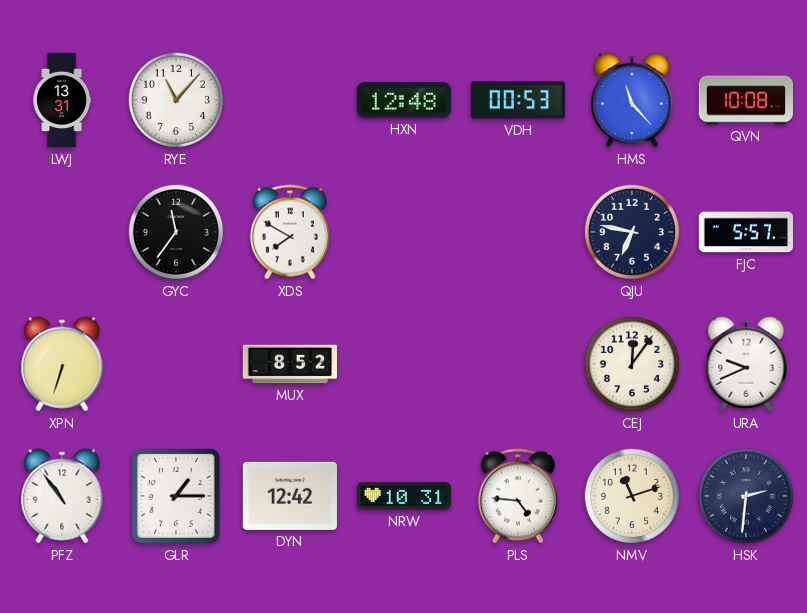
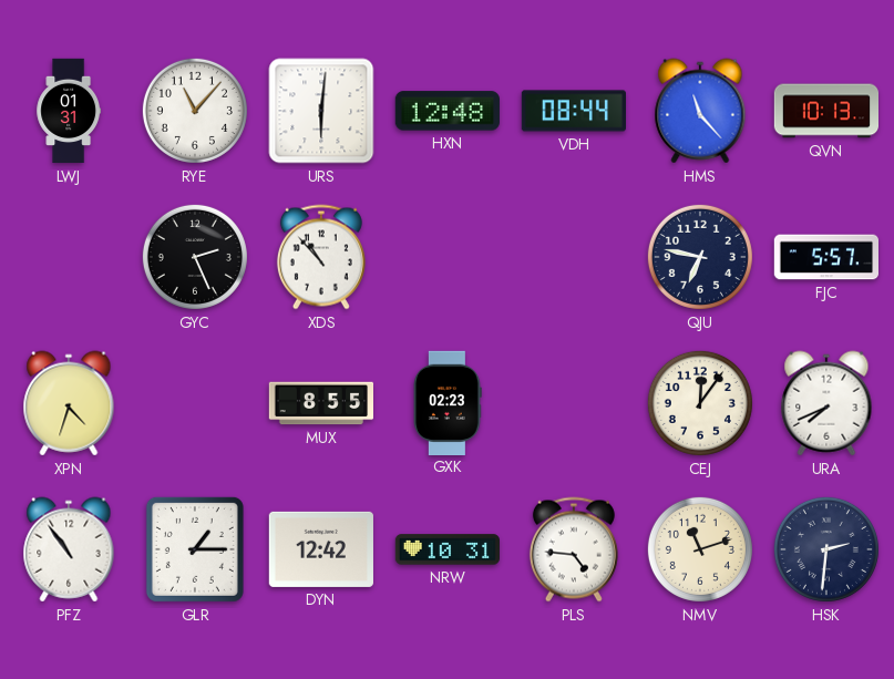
LWJ: 13:31 -> 01:31 (69, 111)
URS: none -> 6:01 (321, 111)
VDH: 00:53 -> 08:44 (573, 111)
QVN: 10:08 -> 10:13 (825, 111)
GYC: 11:36 -> 2:26 (195, 257)
XDS: 7:50 -> 10:53 (321, 257)
XPN: 6:33 -> 4:33 (69, 403)
MUX: 8:52 -> 8:55 (320, 403)
GXK: none -> 02:23 (449, 402)
URA: 9:41 -> 7:41 (826, 403)
